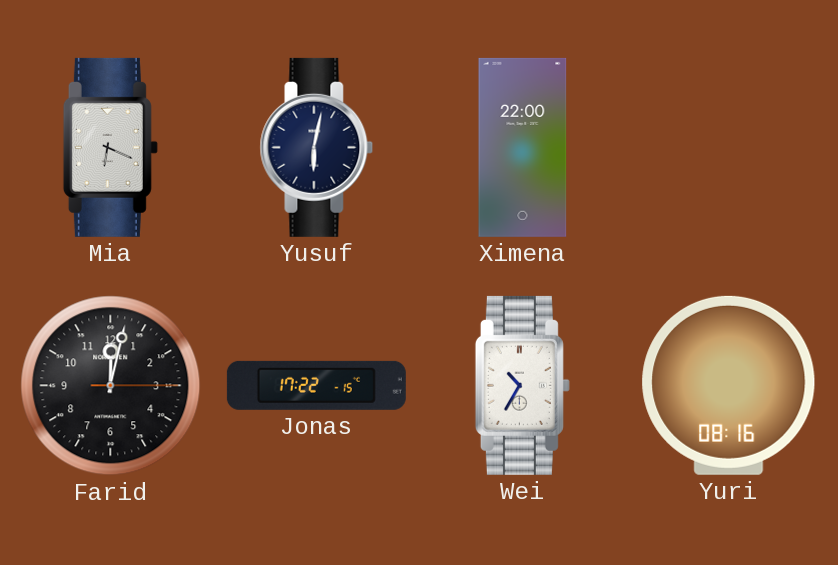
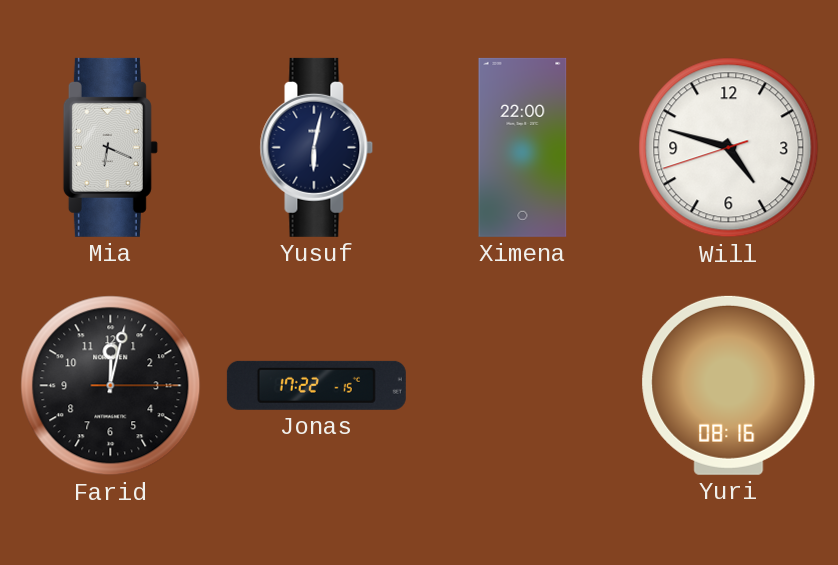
Will: none -> 4:47 (729, 148)
Wei: 10:35 -> none (522, 385)
